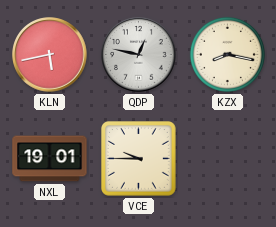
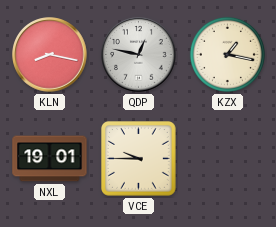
KLN: 5:43 -> 8:17 (50, 55)
KZX: 8:17 -> 1:17 (227, 54)
